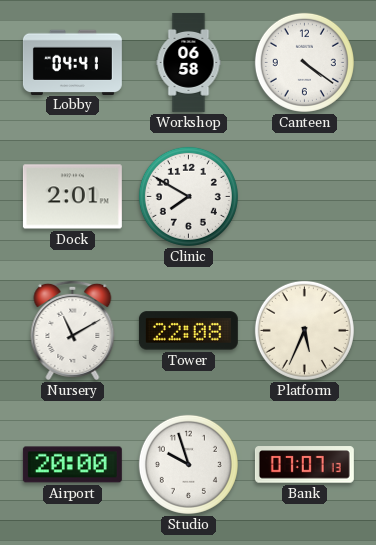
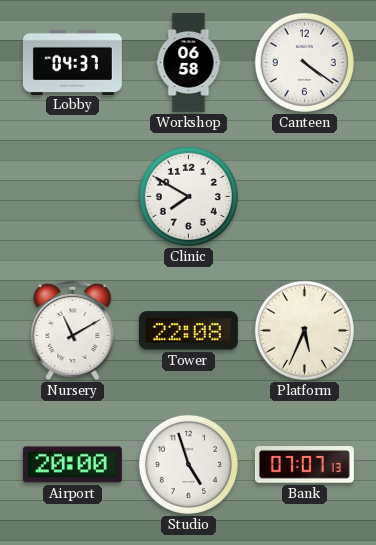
Lobby: 04:41 -> 04:37 (72, 62)
Dock: 2:01 -> none (72, 197)
Studio: 9:57 -> 4:57 (188, 464)
